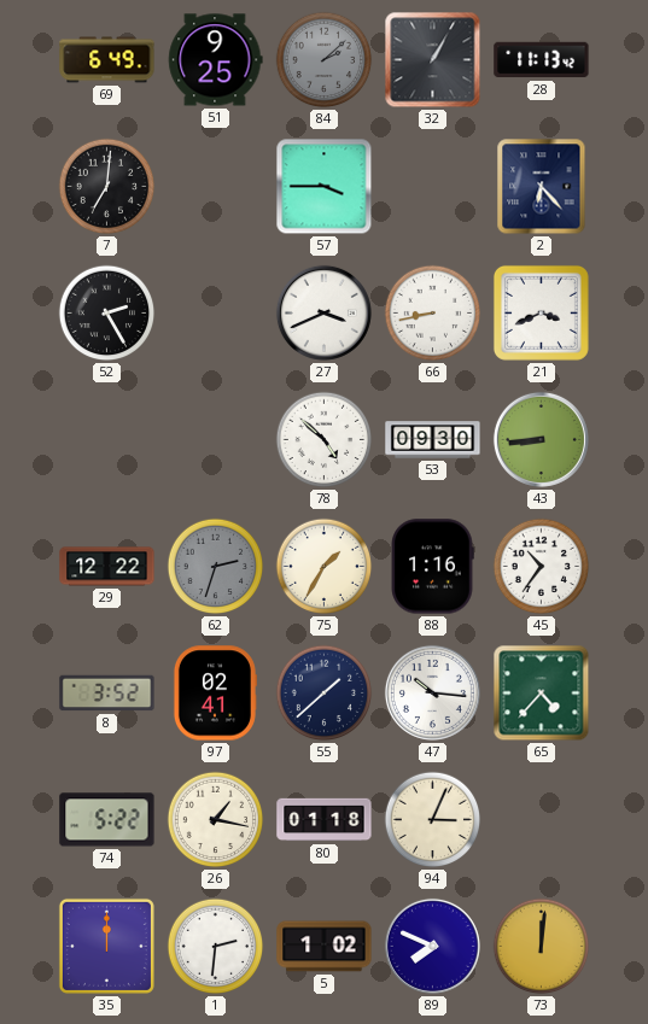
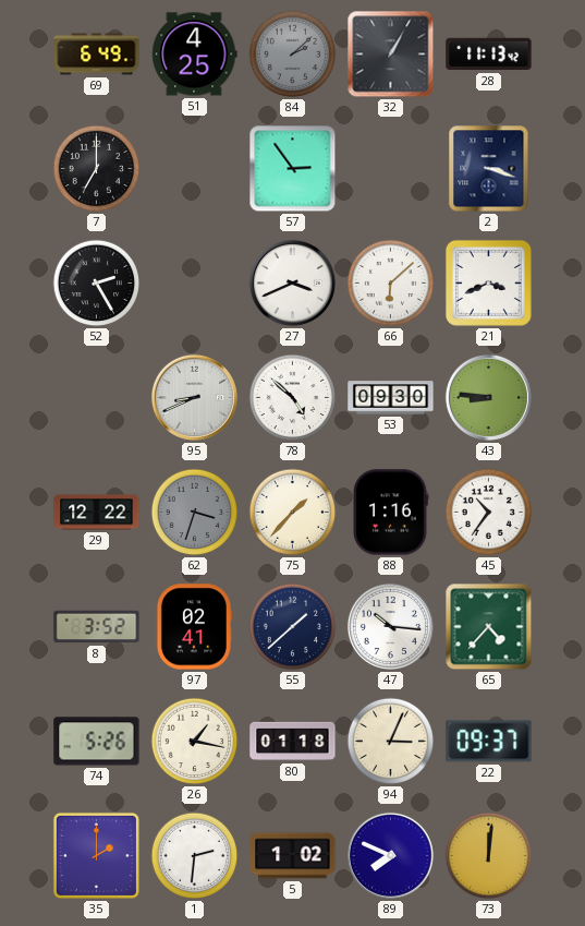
51: 9:25 -> 4:25 (195, 55)
7: 7:01 -> 7:00 (97, 169)
57: 3:45 -> 2:54 (293, 169)
2: 6:23 -> 3:18 (489, 169)
66: 8:43 -> 6:08 (391, 284)
95: none -> 8:41 (194, 397)
43: 8:44 -> 8:46 (488, 397)
62: 2:33 -> 3:33 (195, 513)
75: 1:35 -> 1:37 (293, 513)
74: 5:22 -> 5:26 (97, 742)
22: none -> 09:37 (489, 742)
35: 12:00 -> 2:00 (96, 855)
